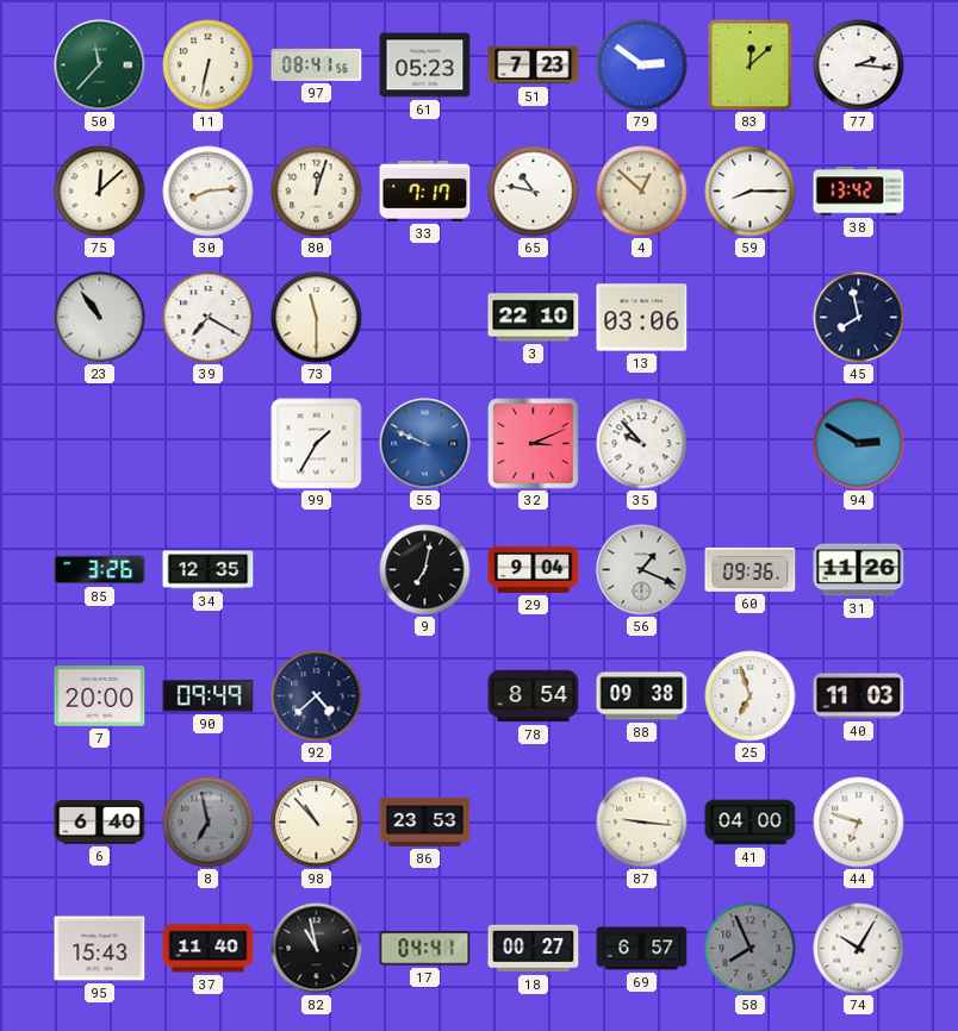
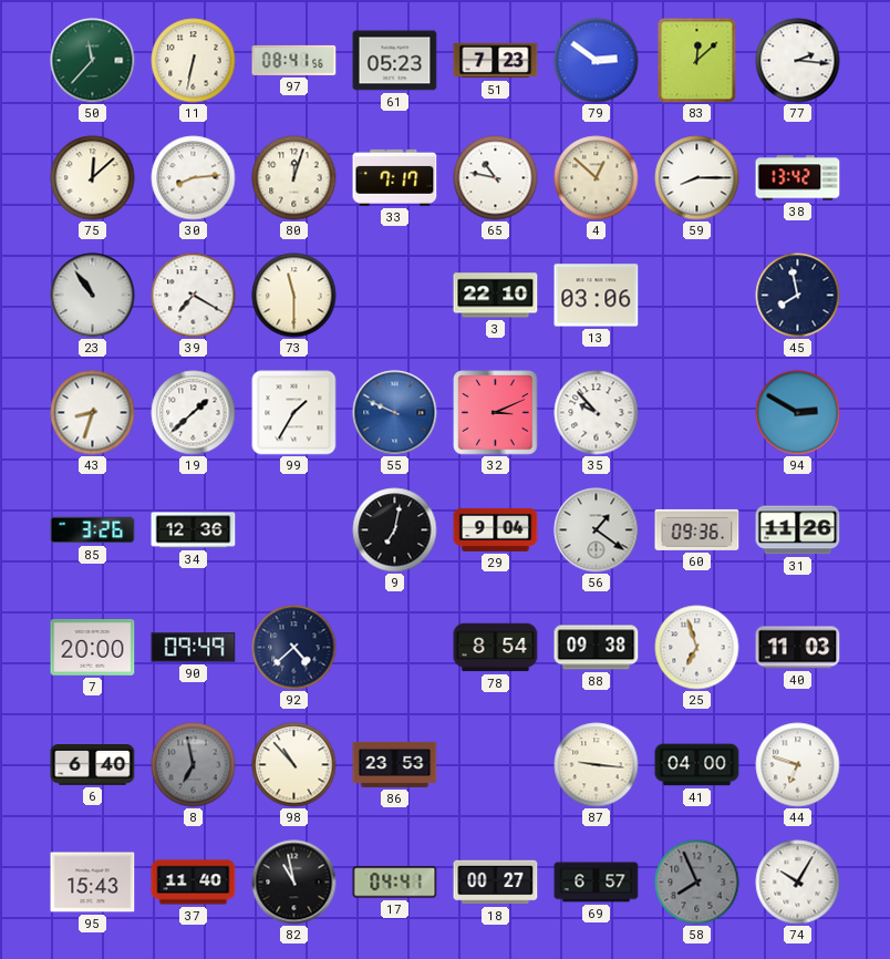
43: none -> 8:33 (93, 413)
19: none -> 1:38 (194, 413)
34: 12:35 -> 12:36 (194, 530)
56: 1:19 -> 1:21 (597, 530)
